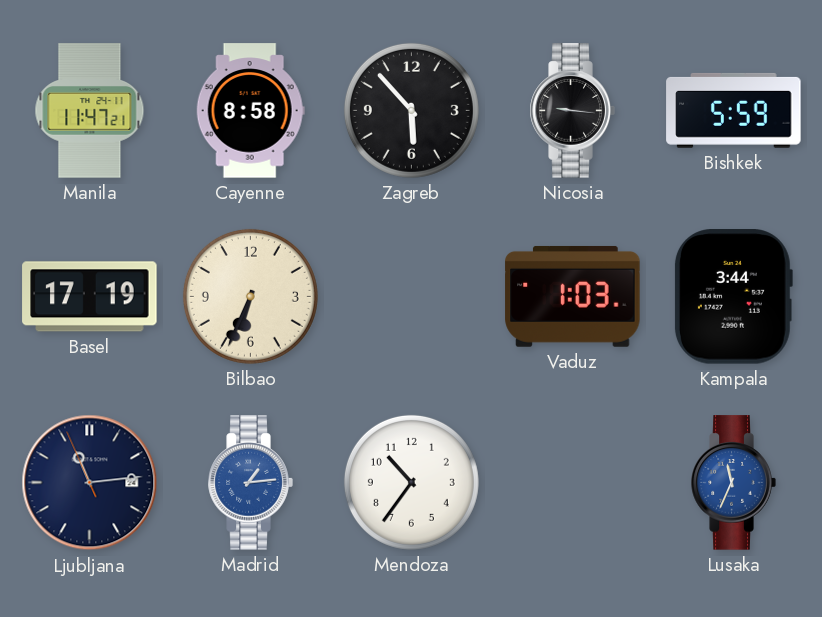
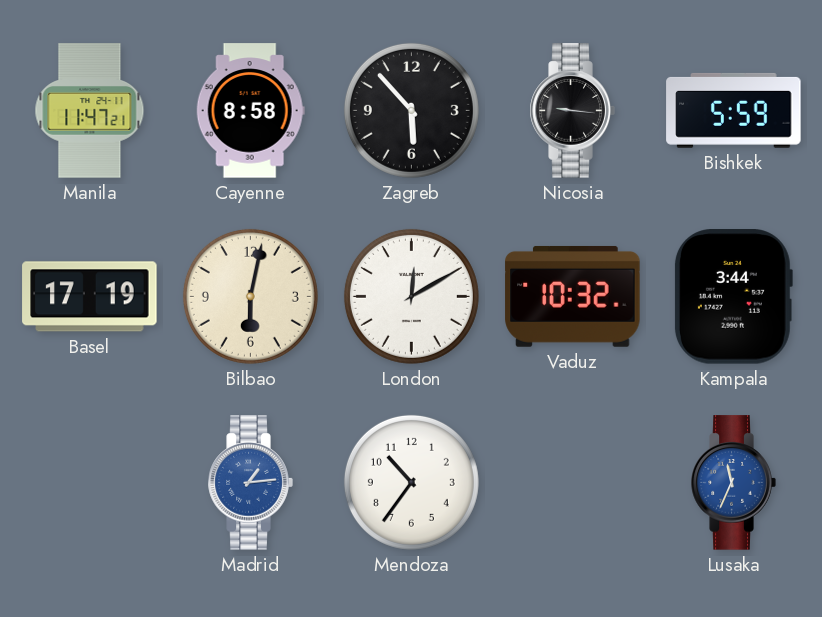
Bilbao: 6:34 -> 6:02 (250, 296)
London: none -> 12:10 (411, 296)
Vaduz: 1:03 -> 10:32 (573, 296)
Ljubljana: 11:13 -> none (90, 483)
